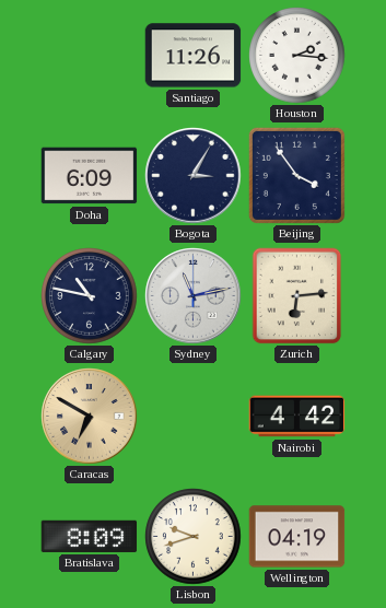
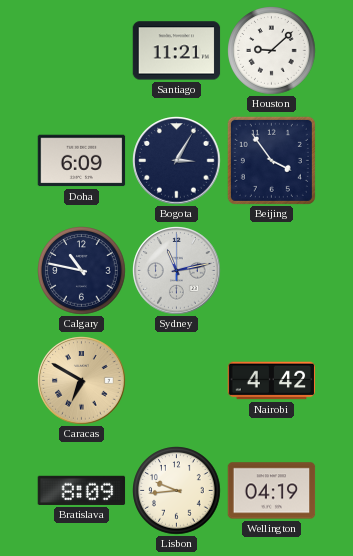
Santiago: 11:26 -> 11:21 (177, 51)
Houston: 2:16 -> 9:08 (272, 51)
Zurich: 6:14 -> none (297, 296)
Lisbon: 9:42 -> 9:44 (177, 491)
